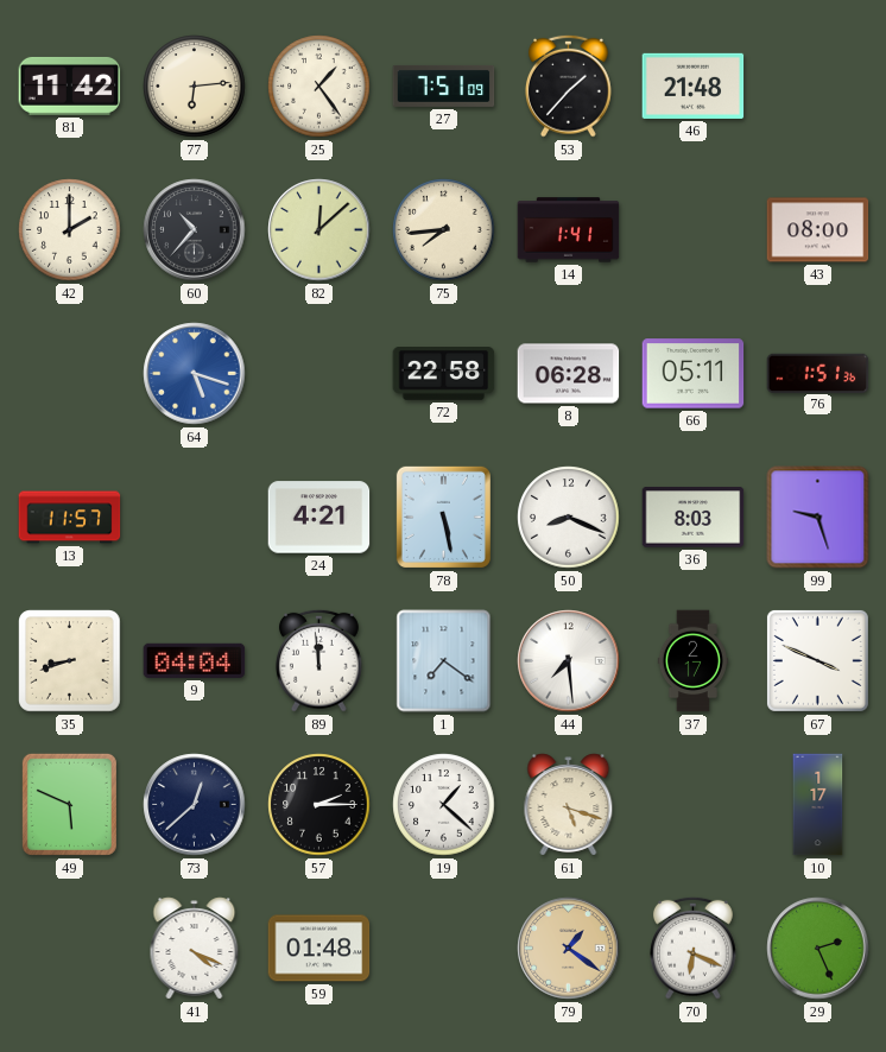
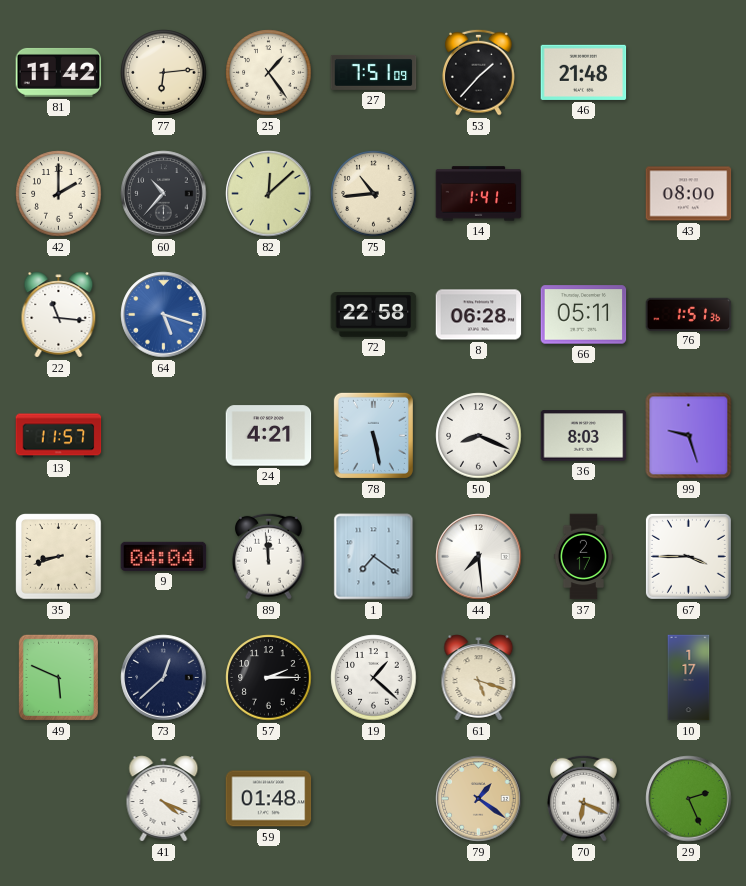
75: 7:44 -> 10:44 (374, 194)
22: none -> 11:16 (59, 315)
67: 3:49 -> 3:45 (688, 556)
